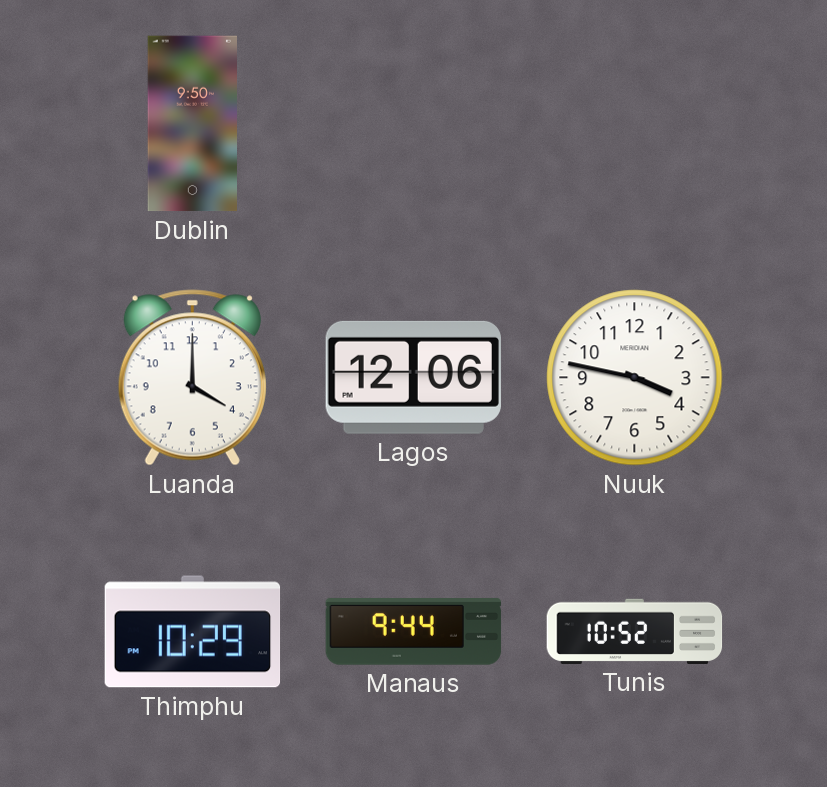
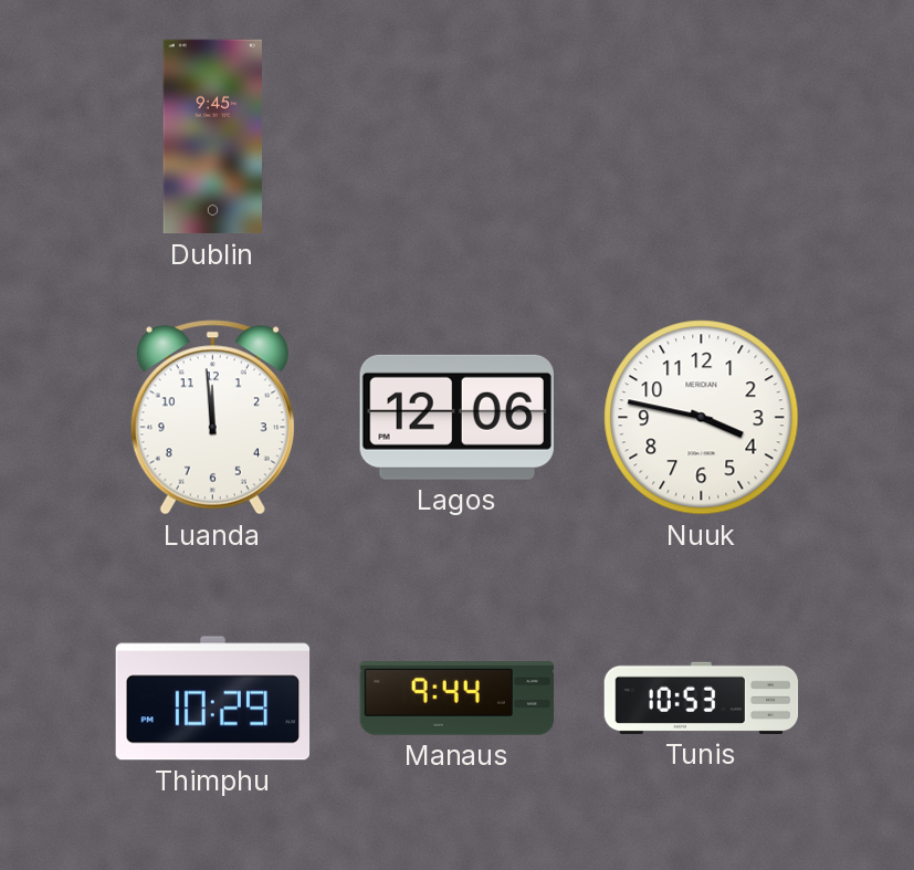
Dublin: 9:50 -> 9:45 (213, 137)
Luanda: 4:00 -> 11:59 (212, 418)
Tunis: 10:52 -> 10:53 (702, 698)
